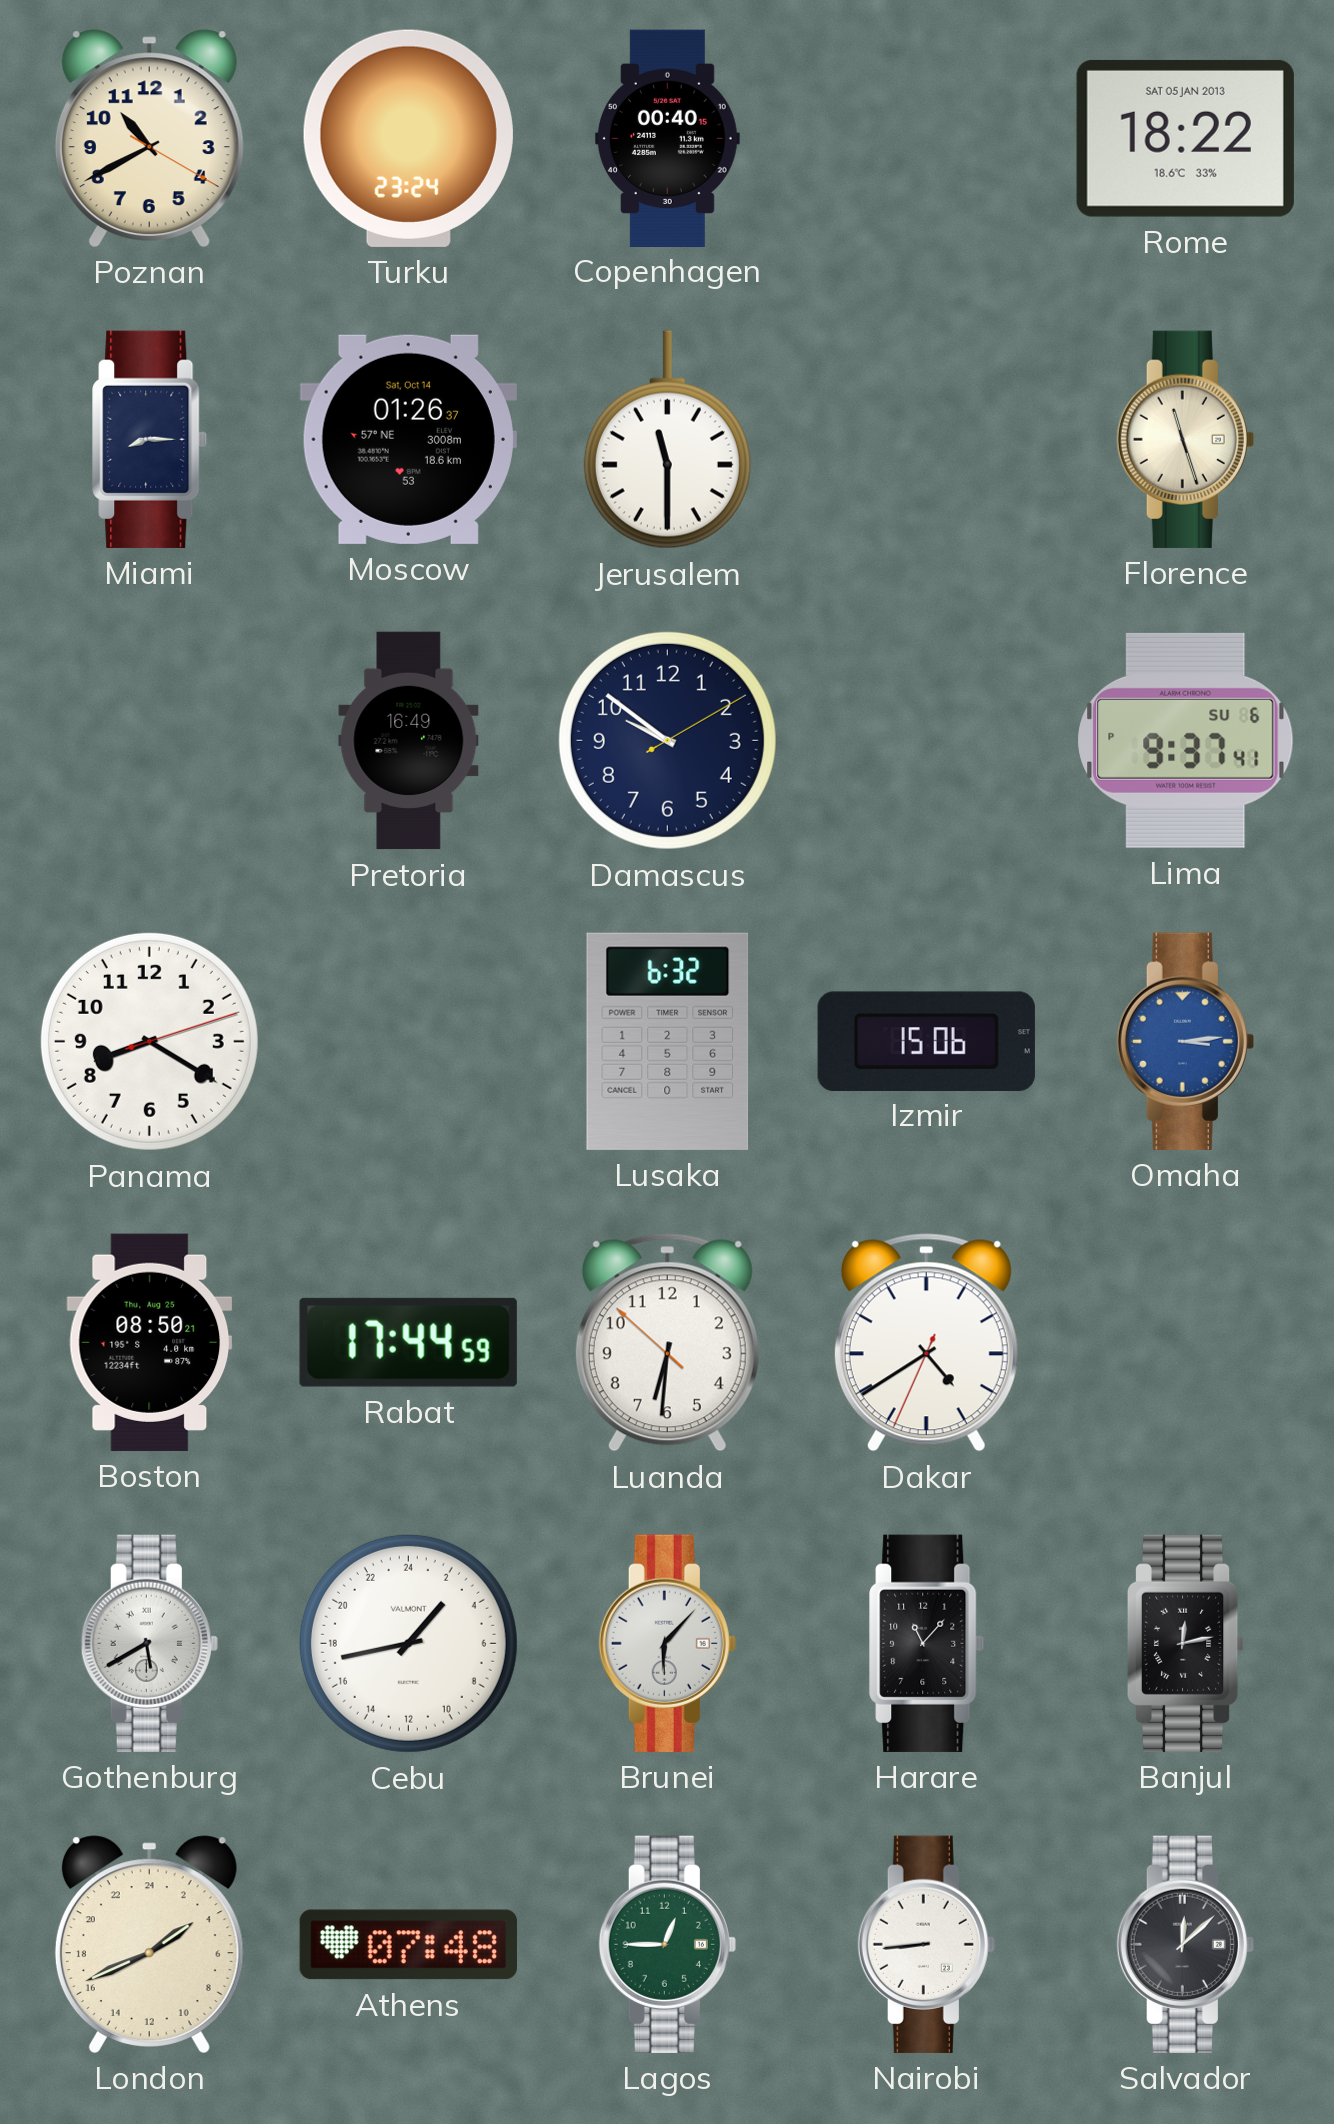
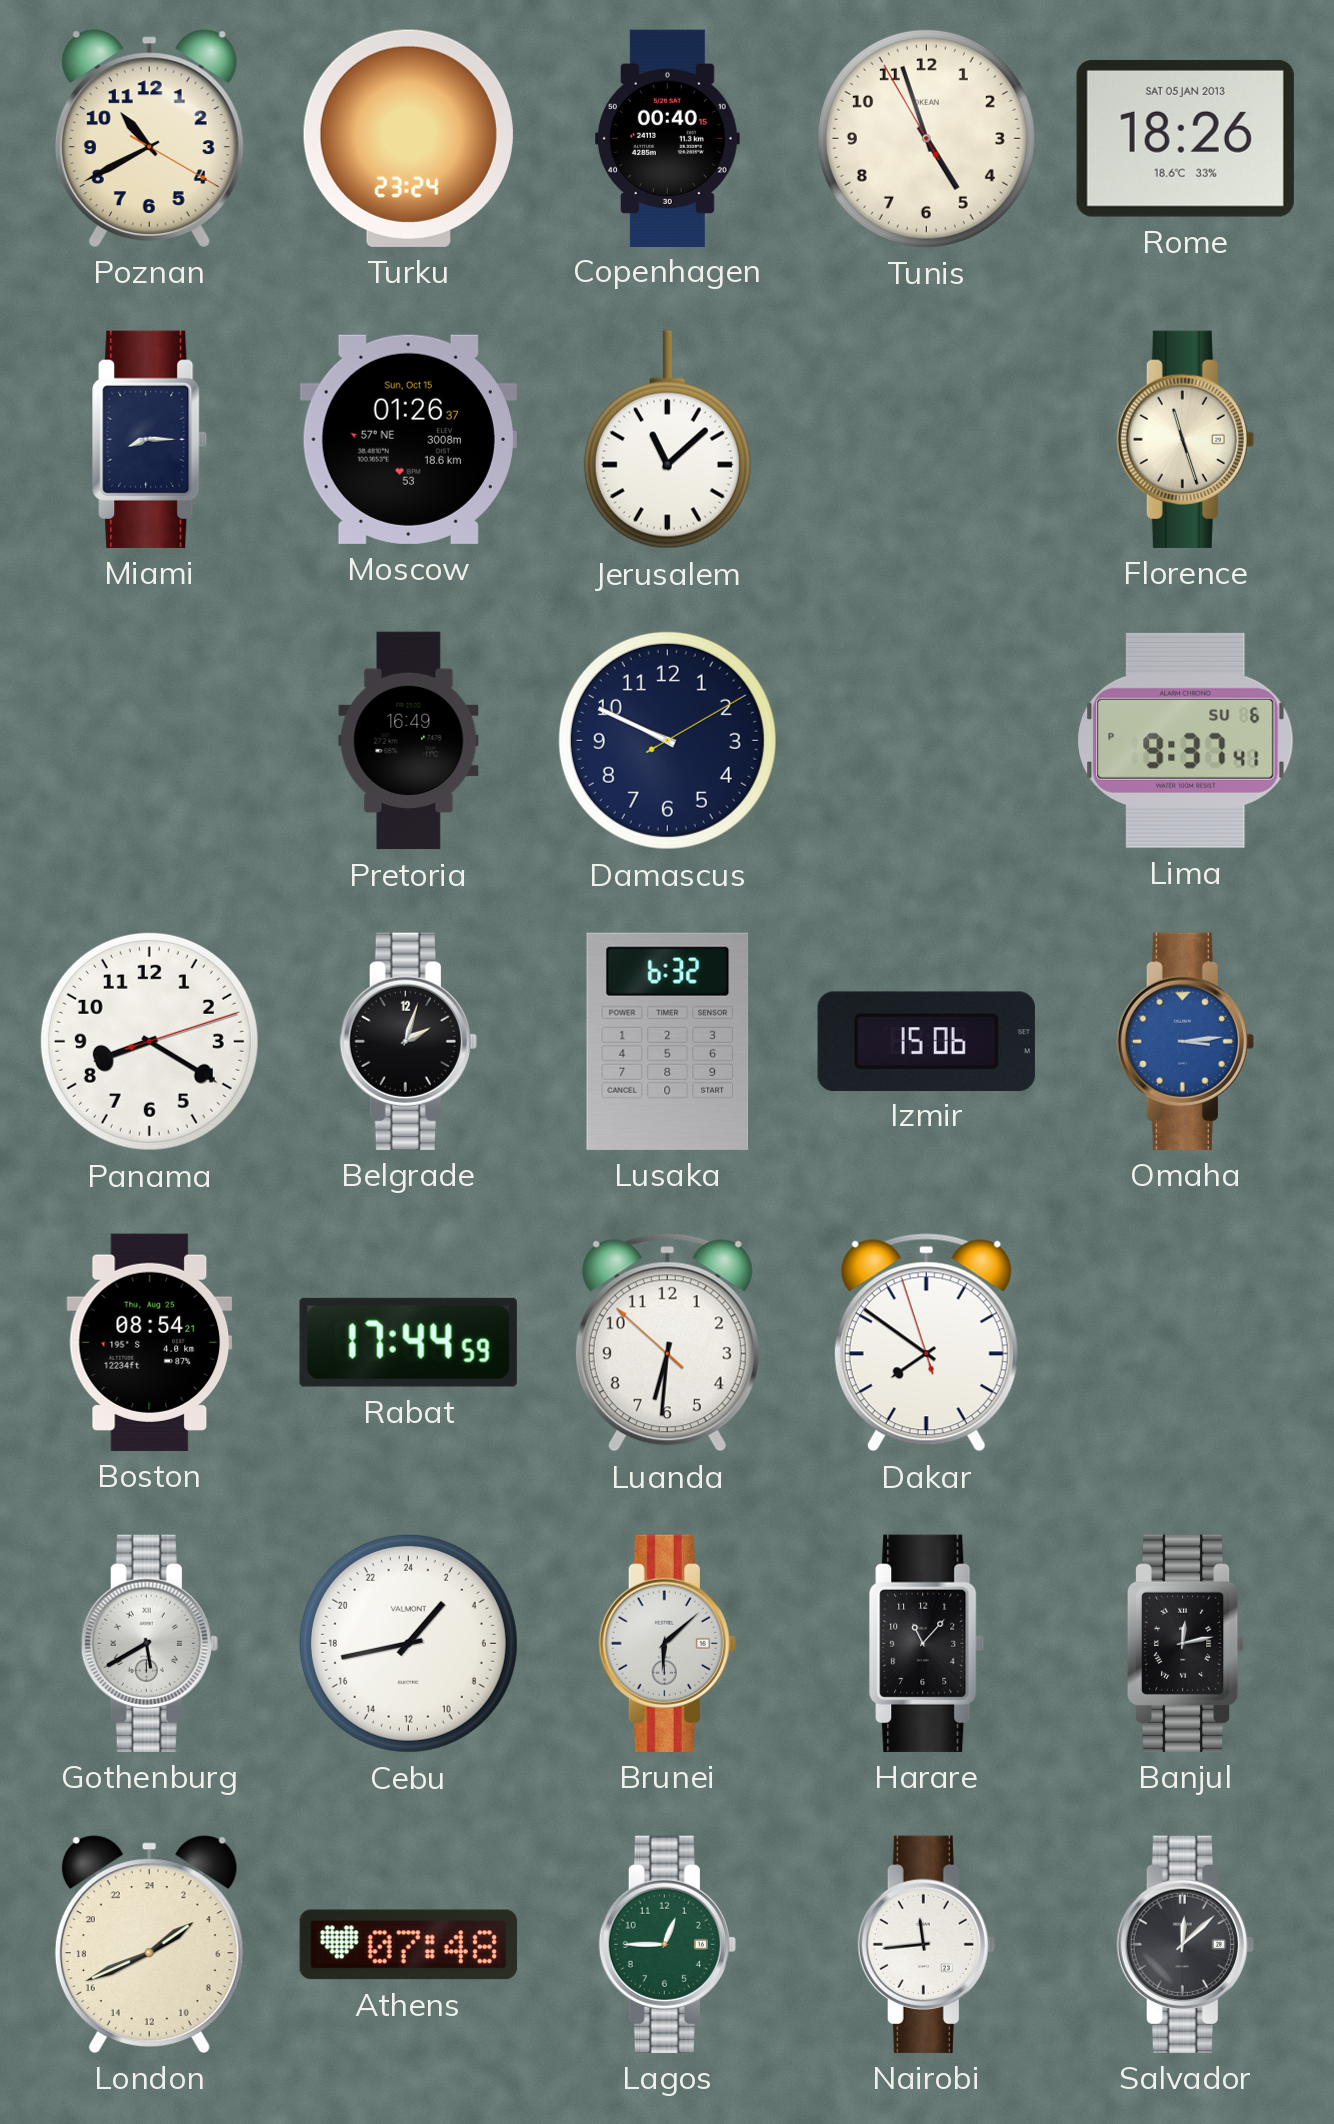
Tunis: none -> 4:56 (926, 138)
Rome: 18:22 -> 18:26 (1185, 138)
Moscow date: Sat, Oct 14 -> Sun, Oct 15 (408, 439)
Jerusalem: 11:30 -> 11:08 (667, 440)
Damascus: 9:51 -> 9:49 (667, 740)
Belgrade: none -> 2:03 (408, 1041)
Boston: 08:50 -> 08:54 (150, 1342)
Dakar: 4:39 -> 7:50 (926, 1343)
Brunei: 6:07 -> 6:08 (667, 1643)
Nairobi: 8:44 -> 11:44 (926, 1944)
